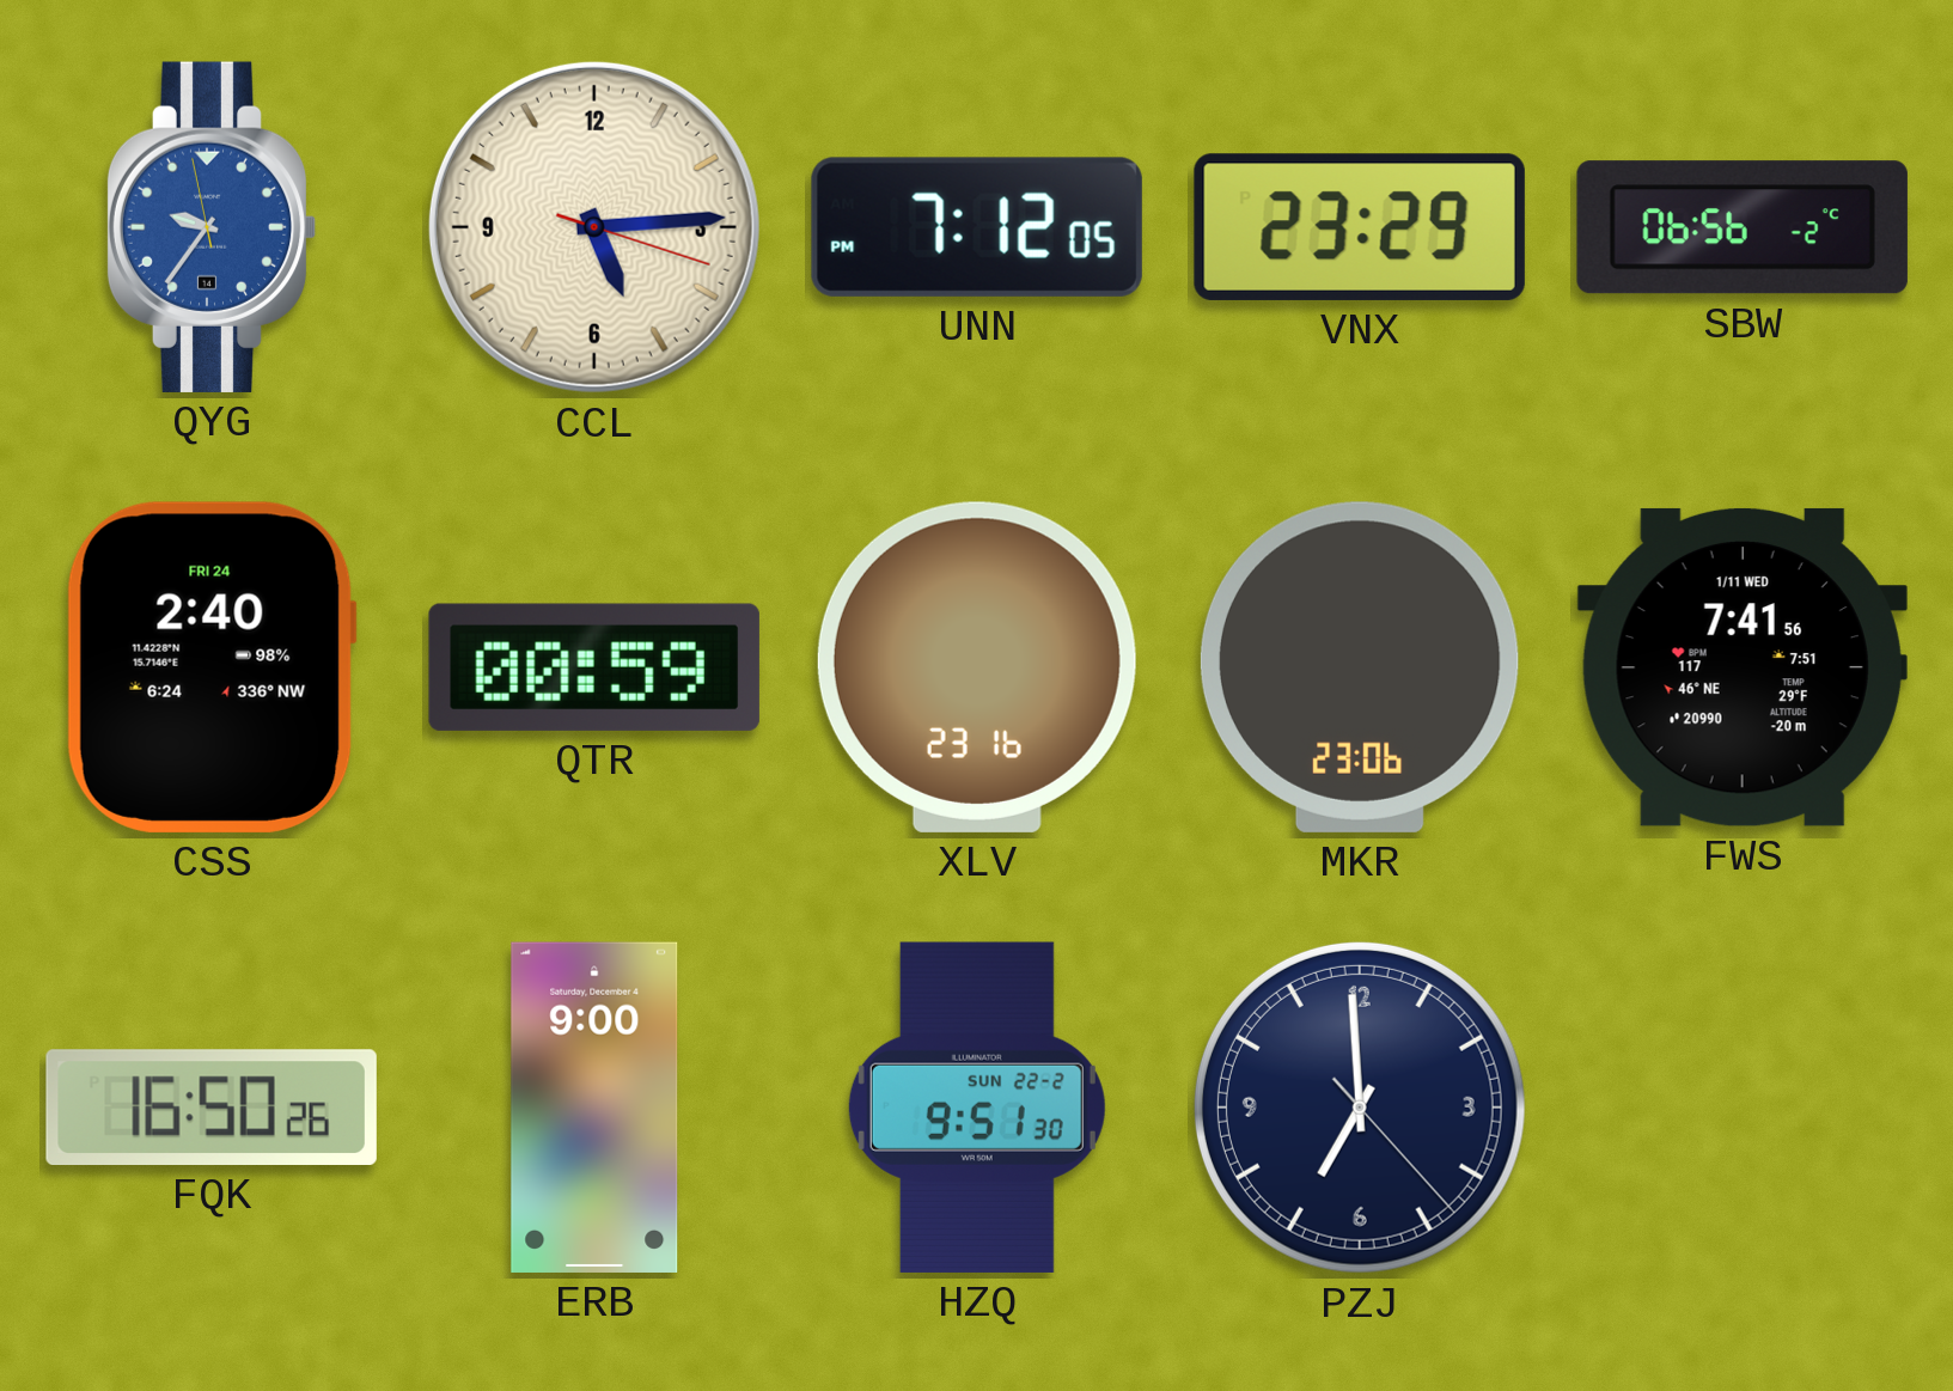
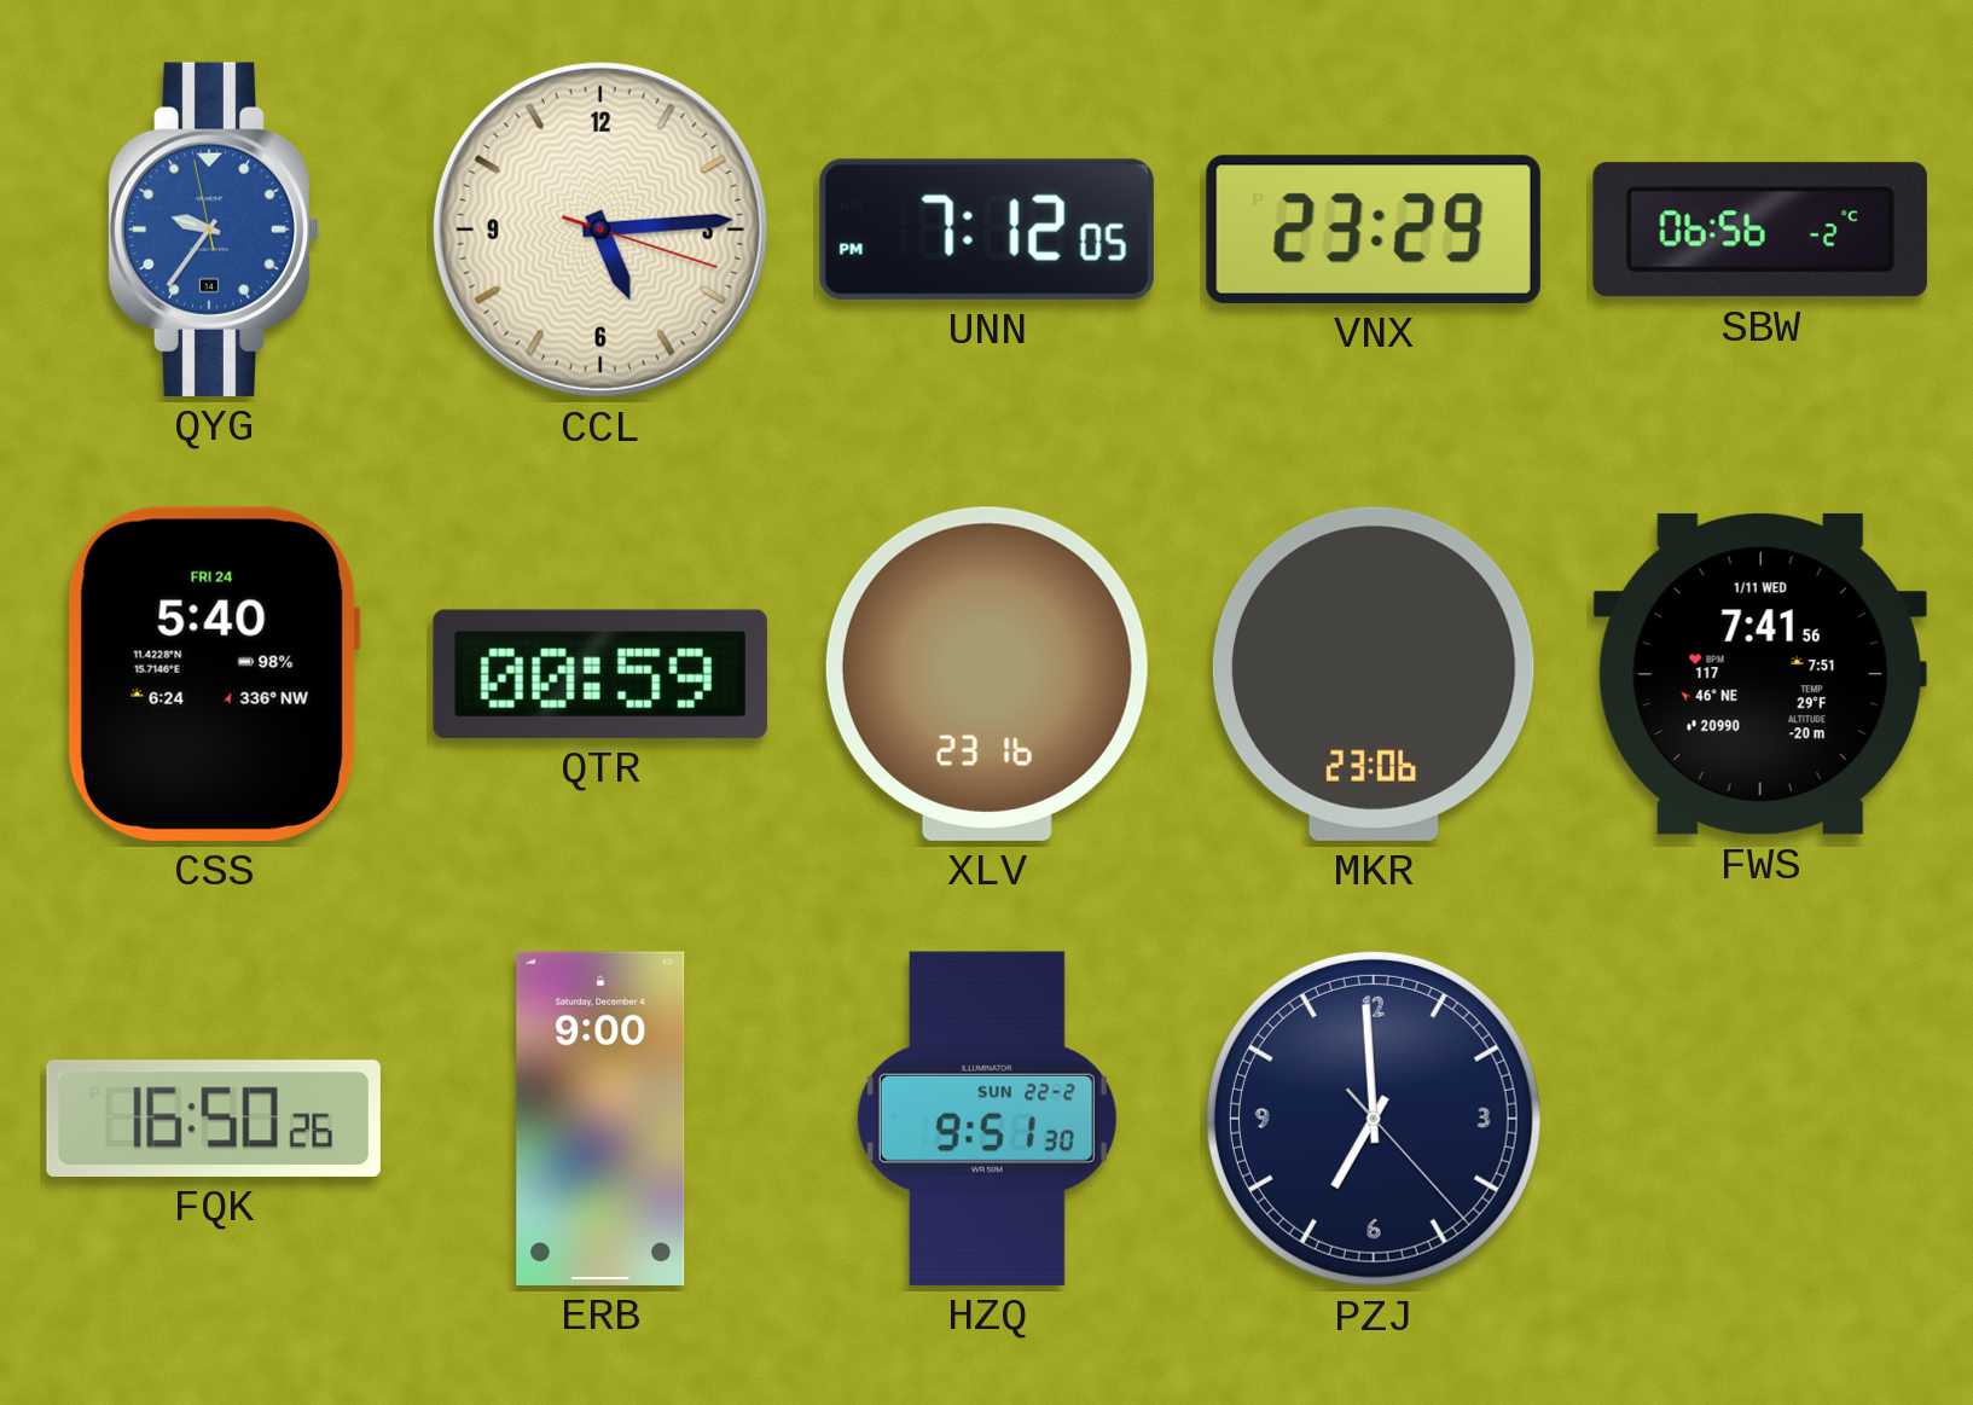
CSS: 2:40 -> 5:40 (214, 674)
